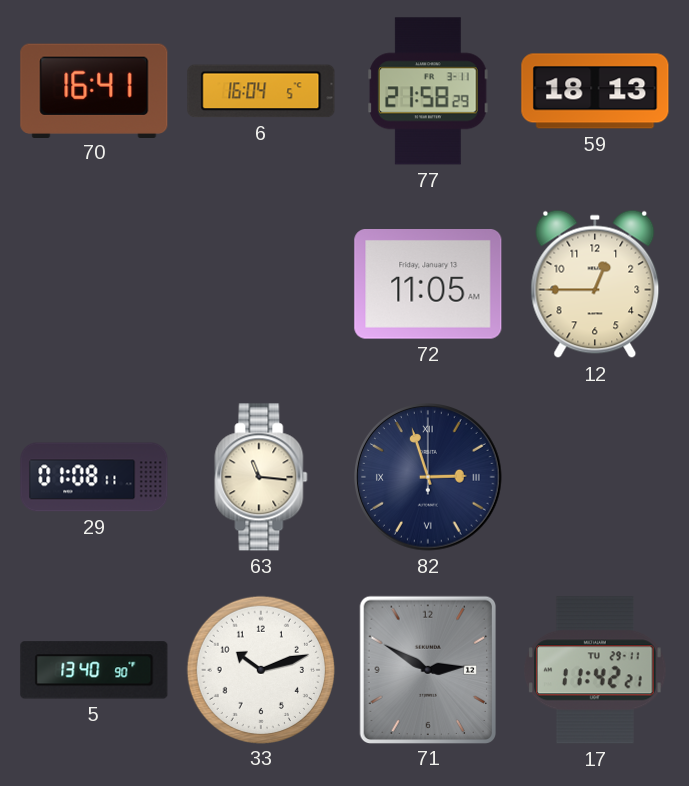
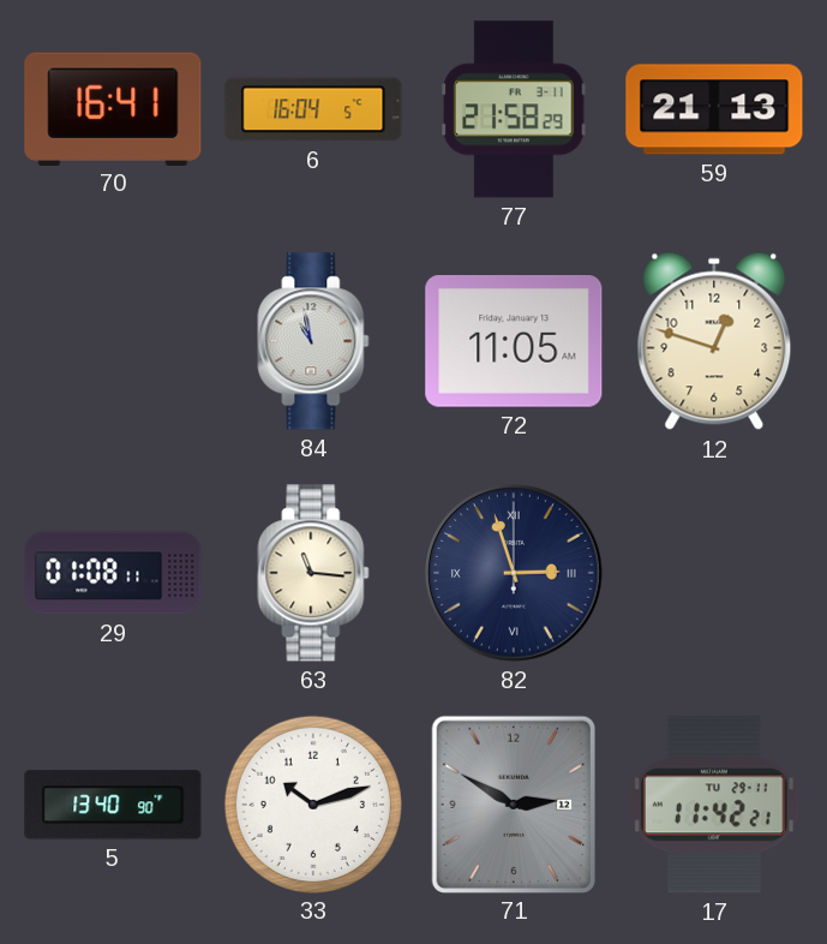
59: 18:13 -> 21:13 (714, 109)
84: none -> 10:58 (313, 341)
12: 12:45 -> 12:48 (714, 341)
